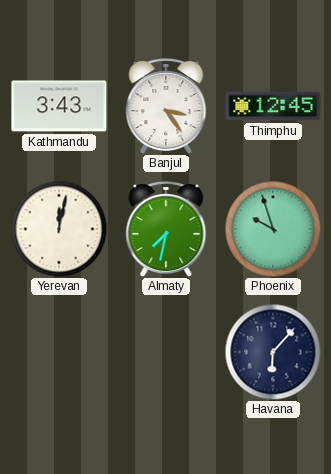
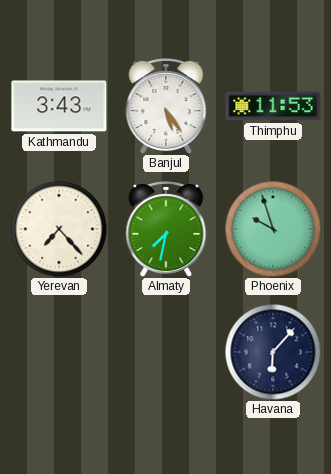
Banjul: 3:24 -> 5:24 (166, 107)
Thimphu: 12:45 -> 11:53 (273, 106)
Yerevan: 12:02 -> 7:23 (59, 229)
